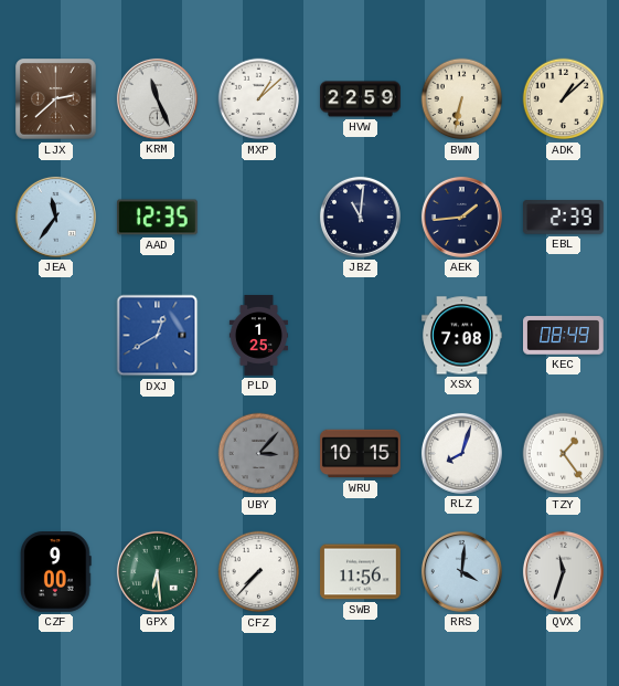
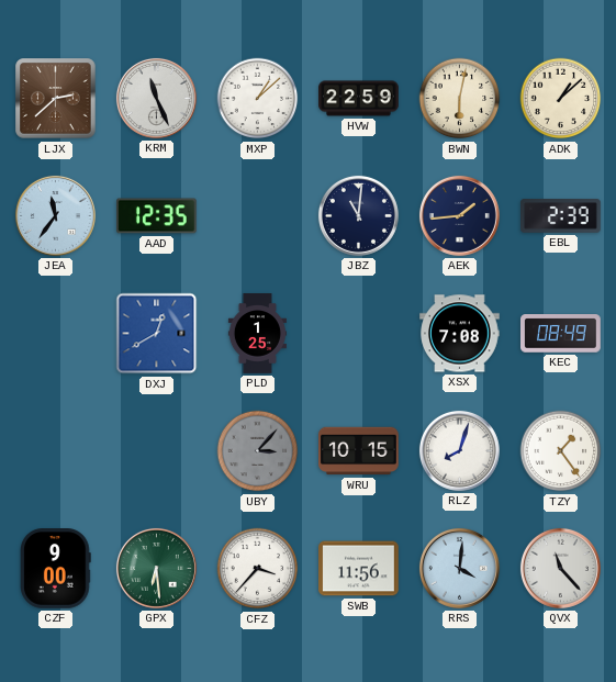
BWN: 6:32 -> 6:02 (460, 99)
CFZ: 7:37 -> 3:37 (258, 569)
QVX: 11:33 -> 11:23 (560, 568)
